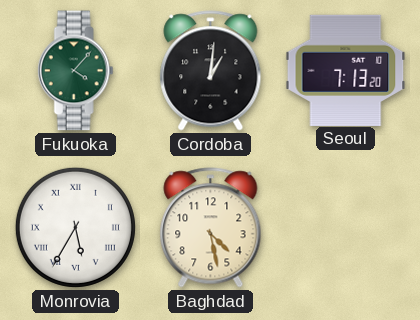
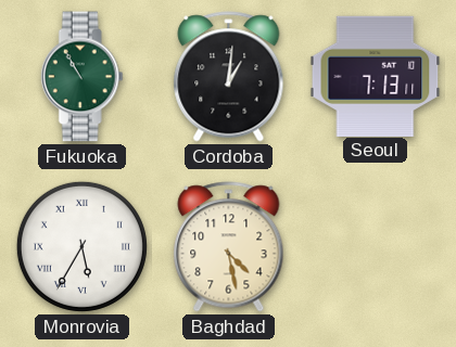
Fukuoka: 4:07 -> 10:55 (81, 77)
Seoul: 7:13:20 -> 7:13:11 (376, 76)
